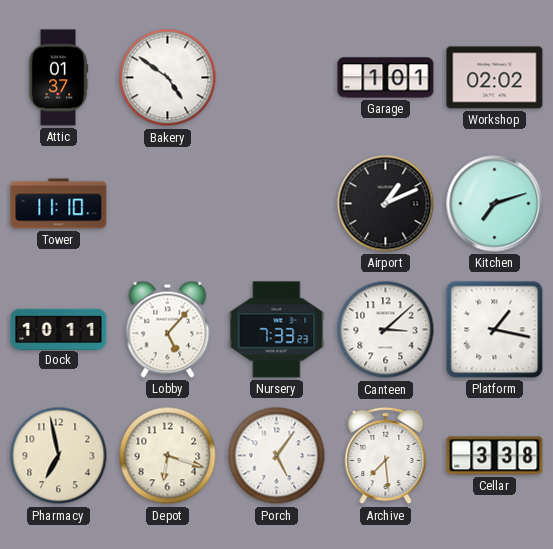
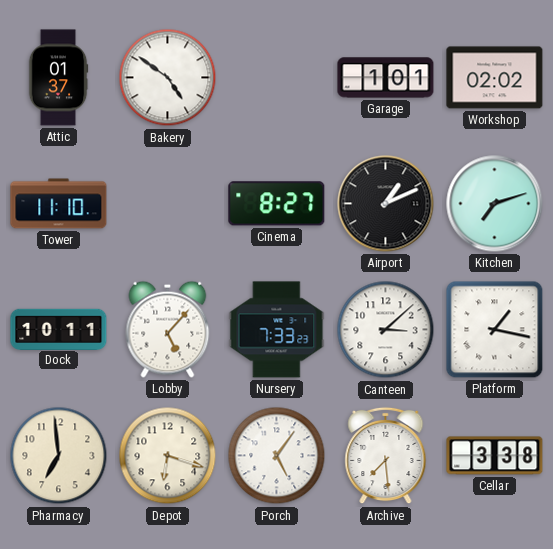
Cinema: none -> 8:27 (277, 204)
Pharmacy: 6:58 -> 6:59 (59, 456)
